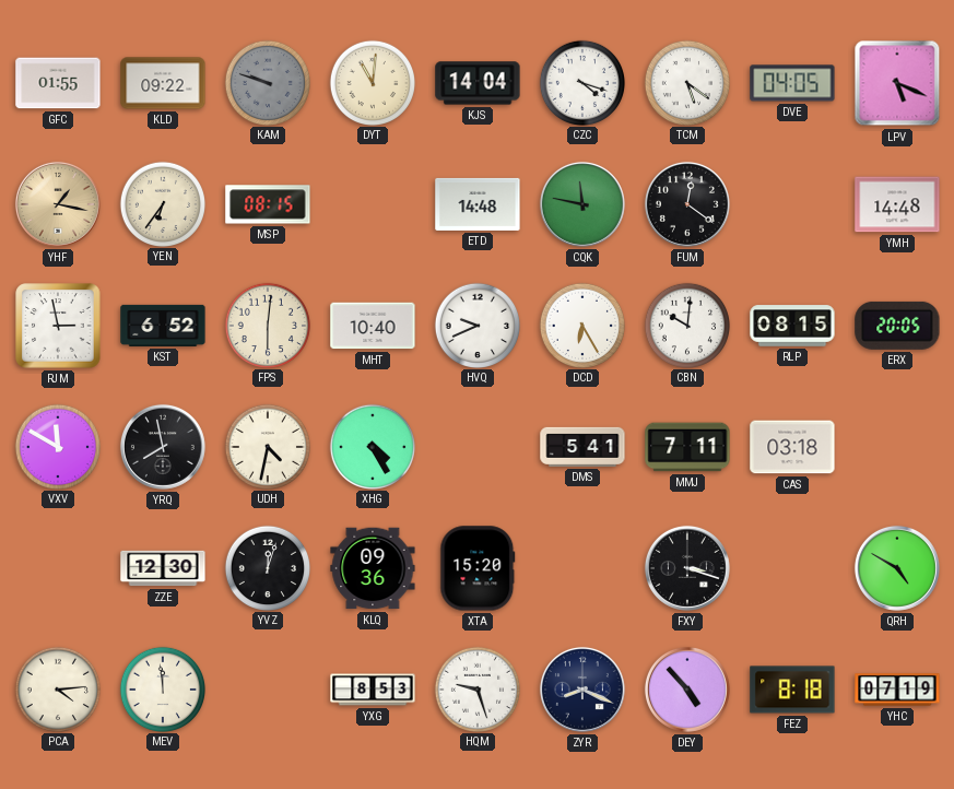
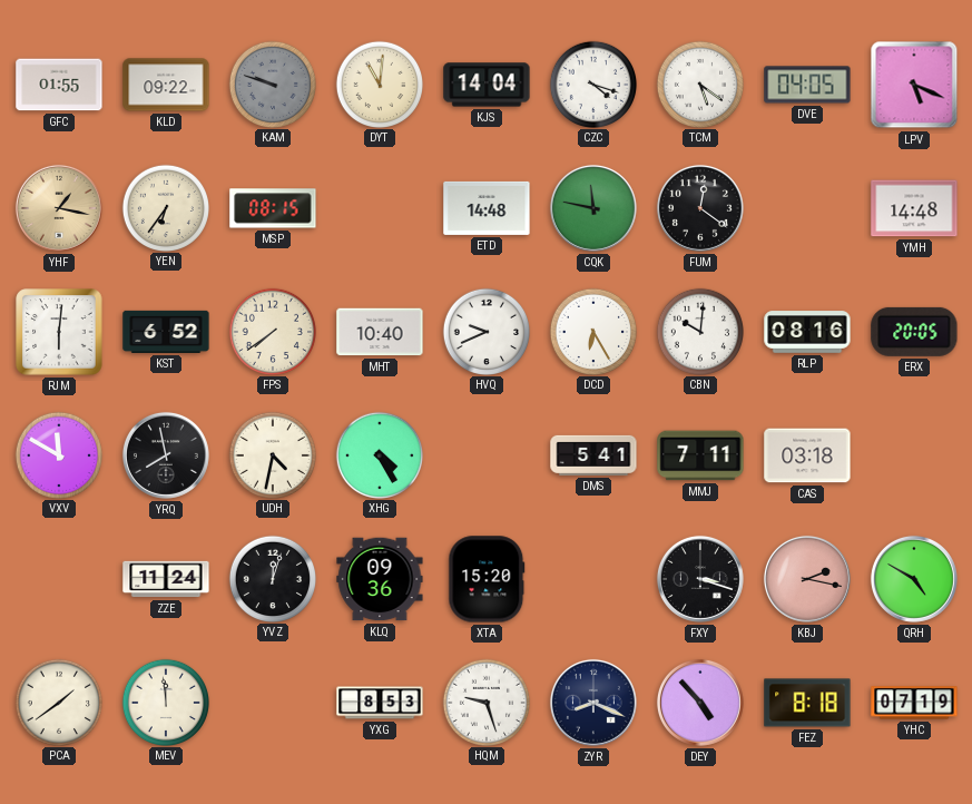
RJM: 2:58 -> 6:01 (59, 332)
FPS: 6:01 -> 7:39 (272, 331)
RLP: 08:15 -> 08:16 (807, 332)
ZZE: 12:30 -> 11:24 (166, 579)
KBJ: none -> 2:17 (807, 579)
PCA: 4:14 -> 1:39 (58, 702)
